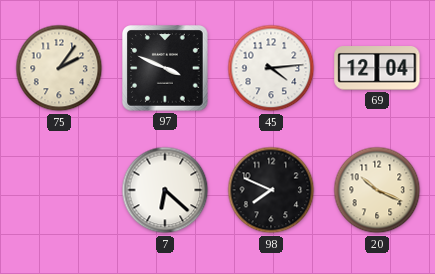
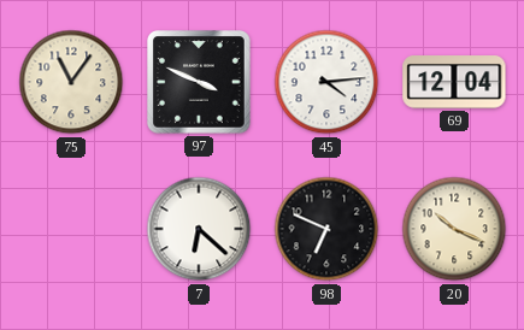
75: 2:06 -> 11:06 (71, 82)
98: 7:49 -> 6:49 (326, 229)
